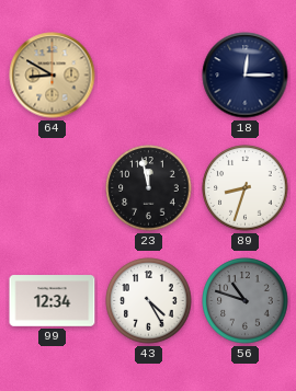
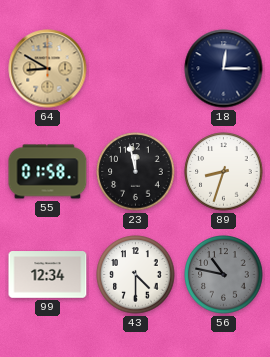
55: none -> 01:58 (48, 172)
43: 4:25 -> 4:30 (136, 275)
56: 10:48 -> 10:47 (224, 275)
